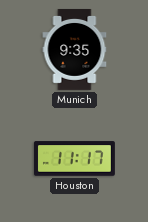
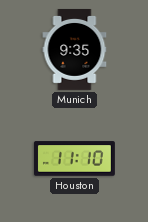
Houston: 11:17 -> 11:10 (74, 159)
